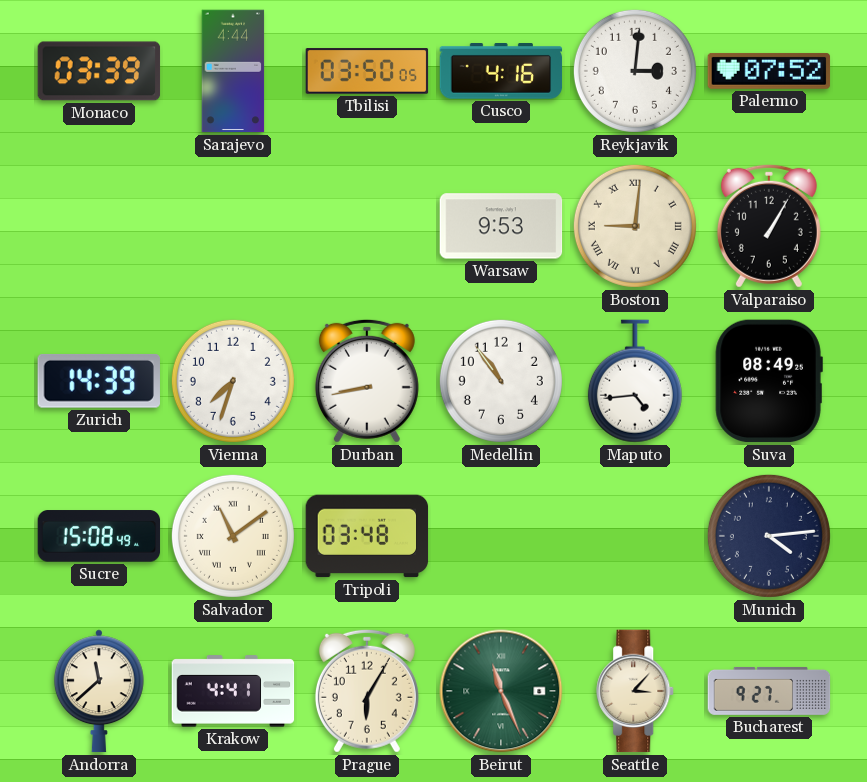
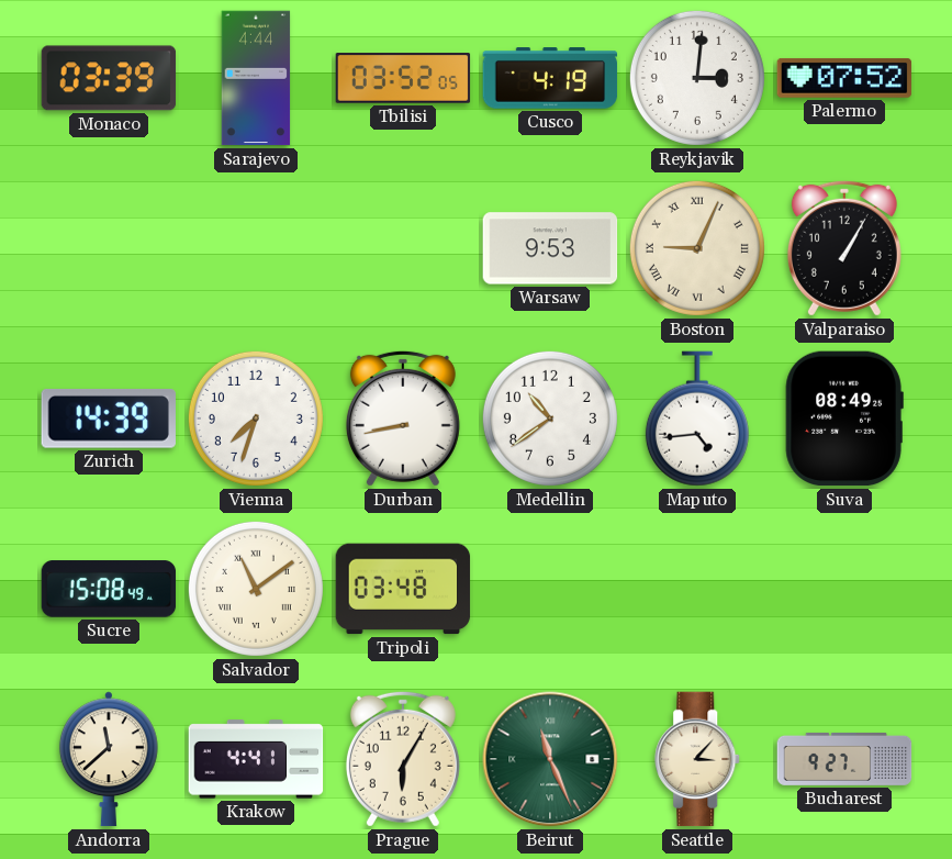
Tbilisi: 03:50 -> 03:52 (403, 78)
Cusco: 4:16 -> 4:19 (550, 78)
Boston: 9:01 -> 9:04 (697, 248)
Medellin: 10:54 -> 10:39 (550, 419)
Munich: 4:14 -> none (769, 536)
